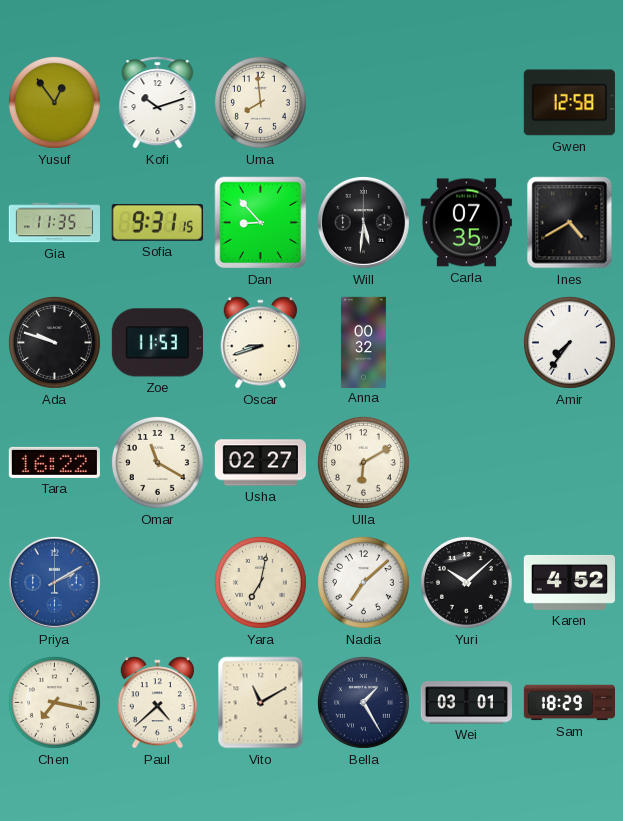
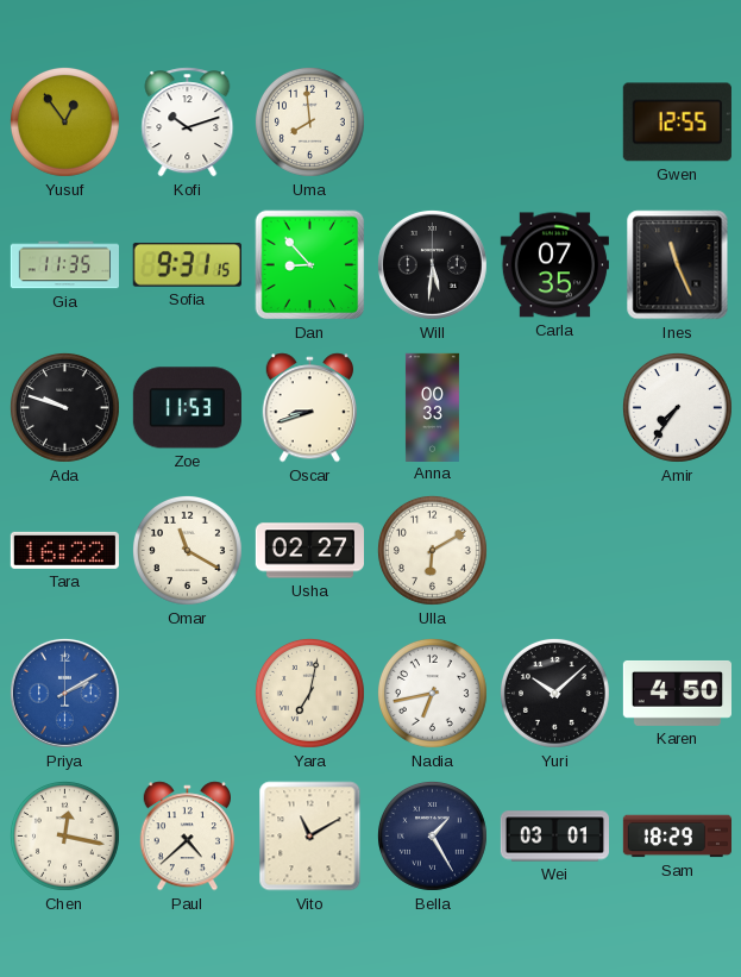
Gwen: 12:58 -> 12:55 (677, 123)
Ines: 4:40 -> 11:26 (678, 265)
Anna: 00:32 -> 00:33 (432, 407)
Nadia: 7:08 -> 6:43 (433, 694)
Karen: 4:52 -> 4:50 (677, 693)
Chen: 7:17 -> 12:17 (65, 837)
